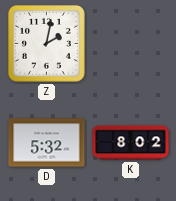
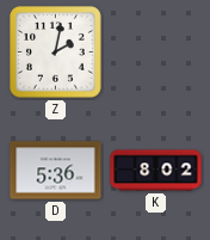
D: 5:32 -> 5:36 (56, 171)
